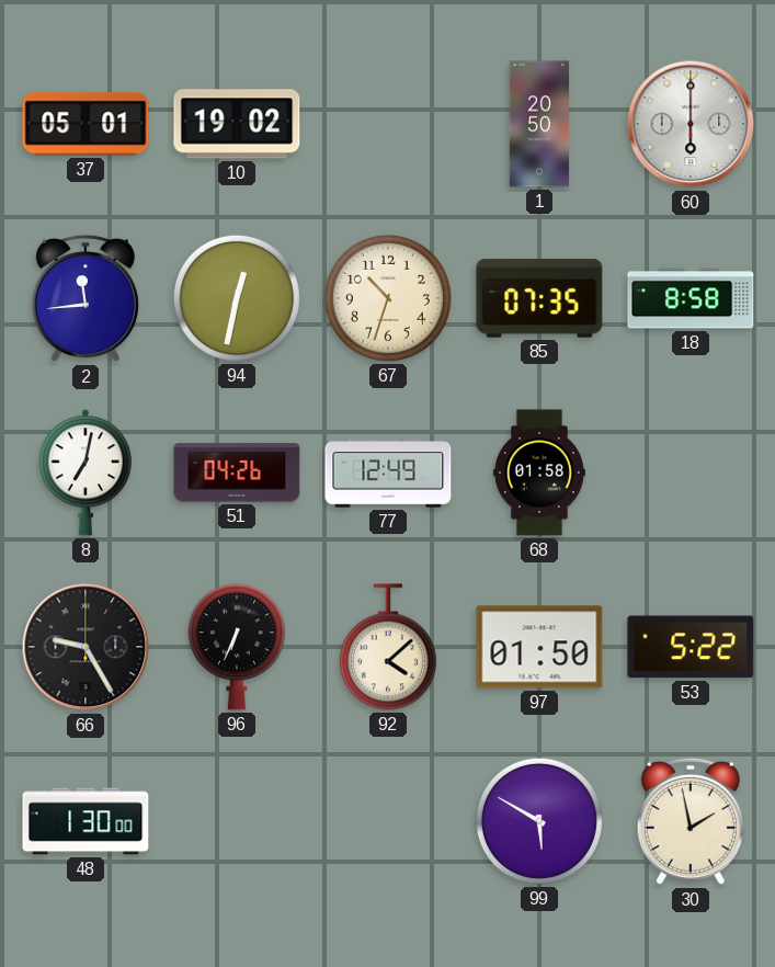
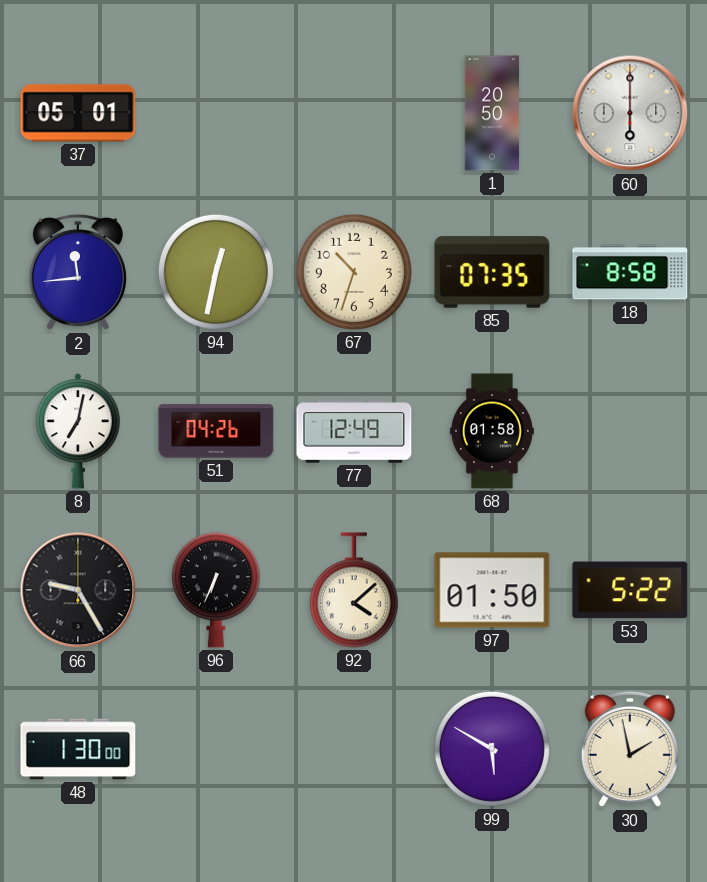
10: 19:02 -> none (237, 124)
